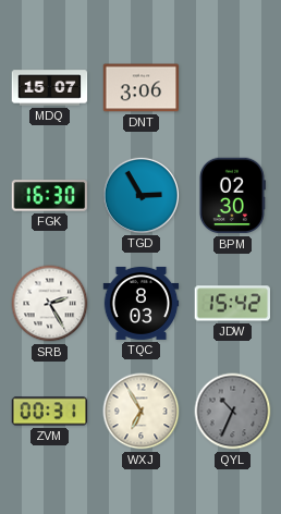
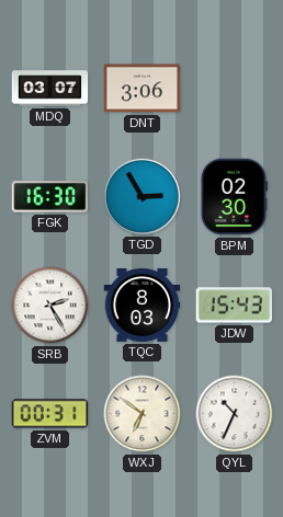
MDQ: 15:07 -> 03:07 (50, 89)
JDW: 15:42 -> 15:43 (234, 306)
WXJ: 6:55 -> 6:51 (143, 414)
QYL dial: grey -> white (235, 414)
